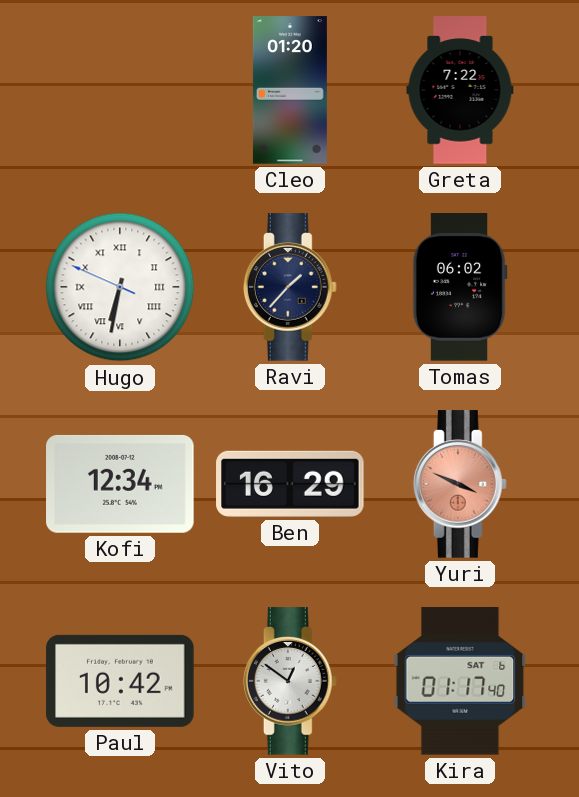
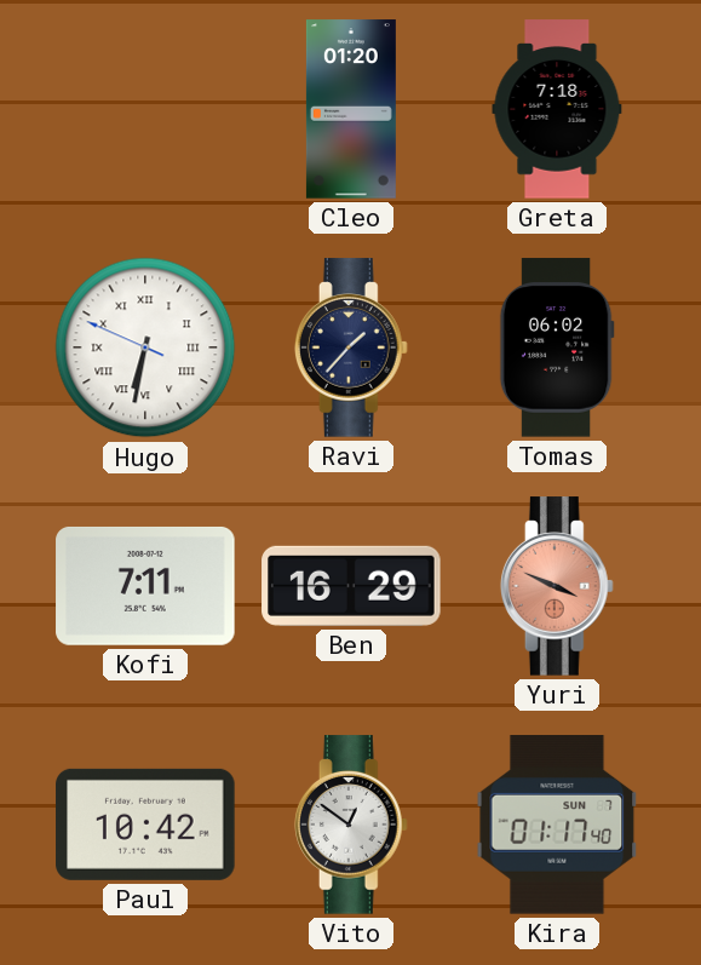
Greta: 7:22 -> 7:18 (557, 109)
Kofi: 12:34 -> 7:11 (145, 586)
Kira date: SAT 6 -> SUN 7 (557, 825)
